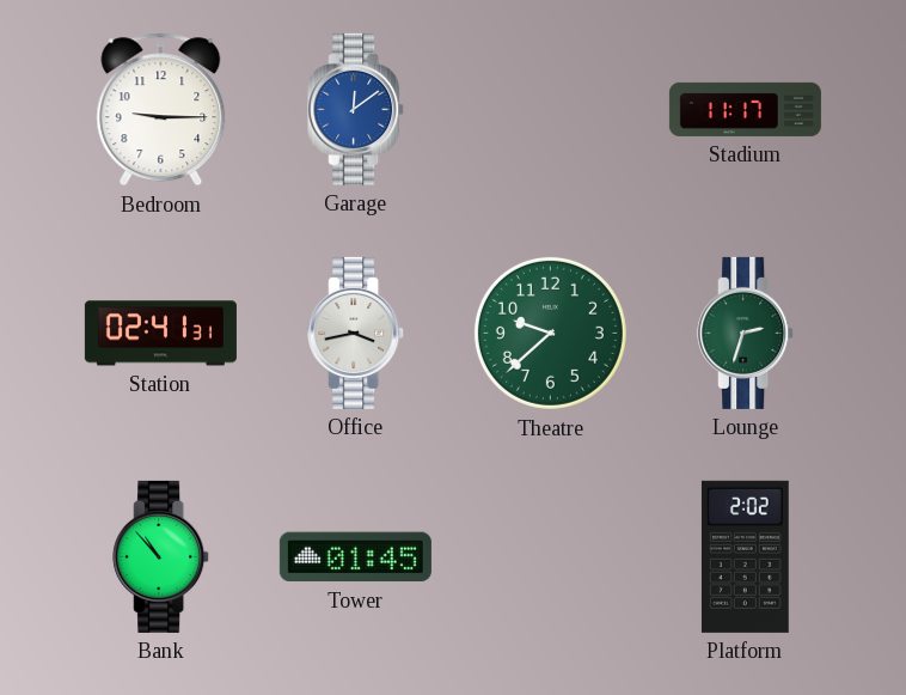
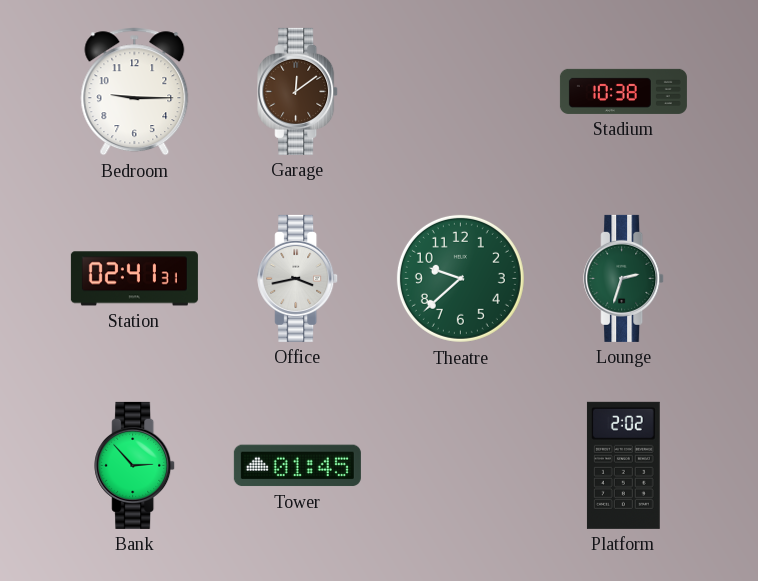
Garage dial: blue -> brown (298, 91)
Stadium: 11:17 -> 10:38 (623, 91)
Bank: 10:53 -> 2:53 (135, 465)
